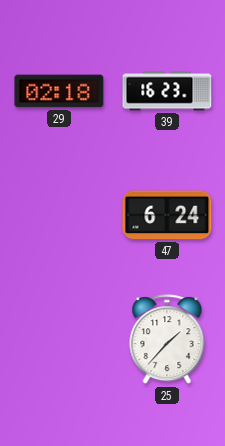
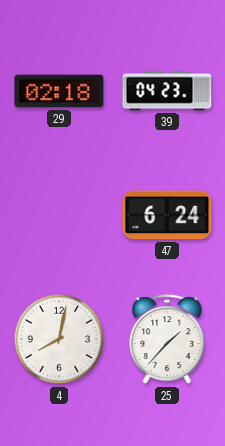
39: 16:23 -> 04:23 (167, 91)
4: none -> 8:02 (59, 339)
